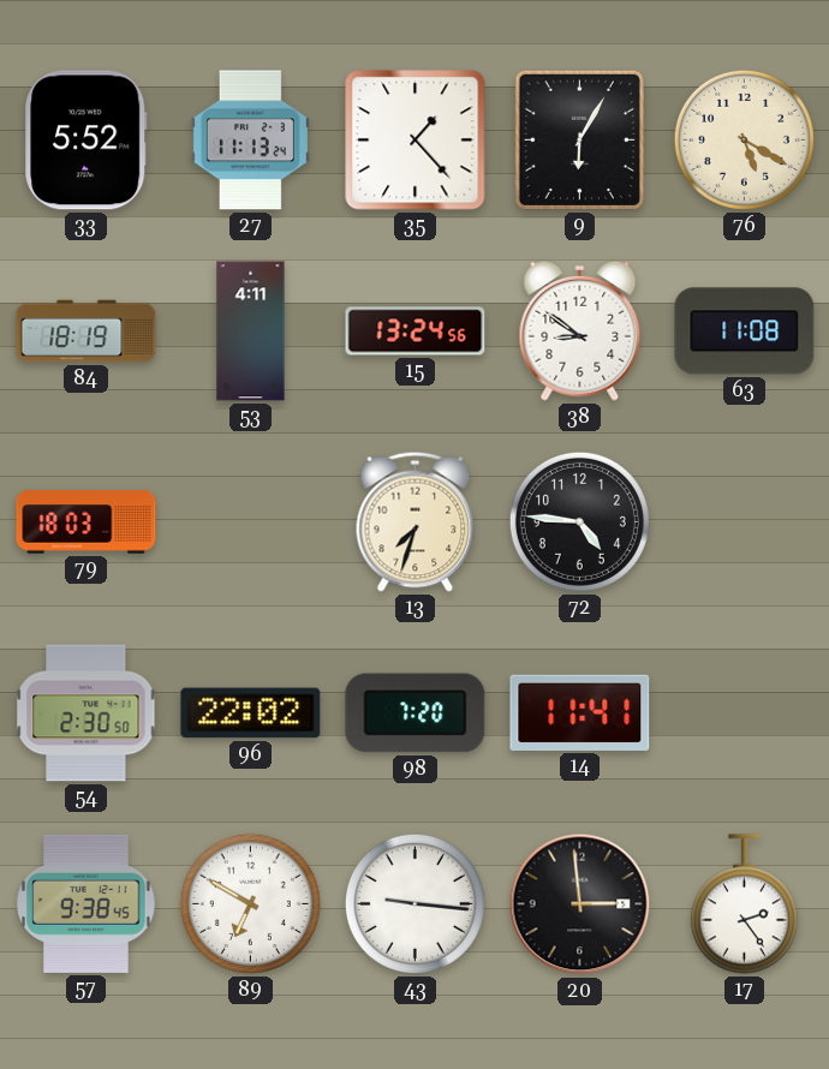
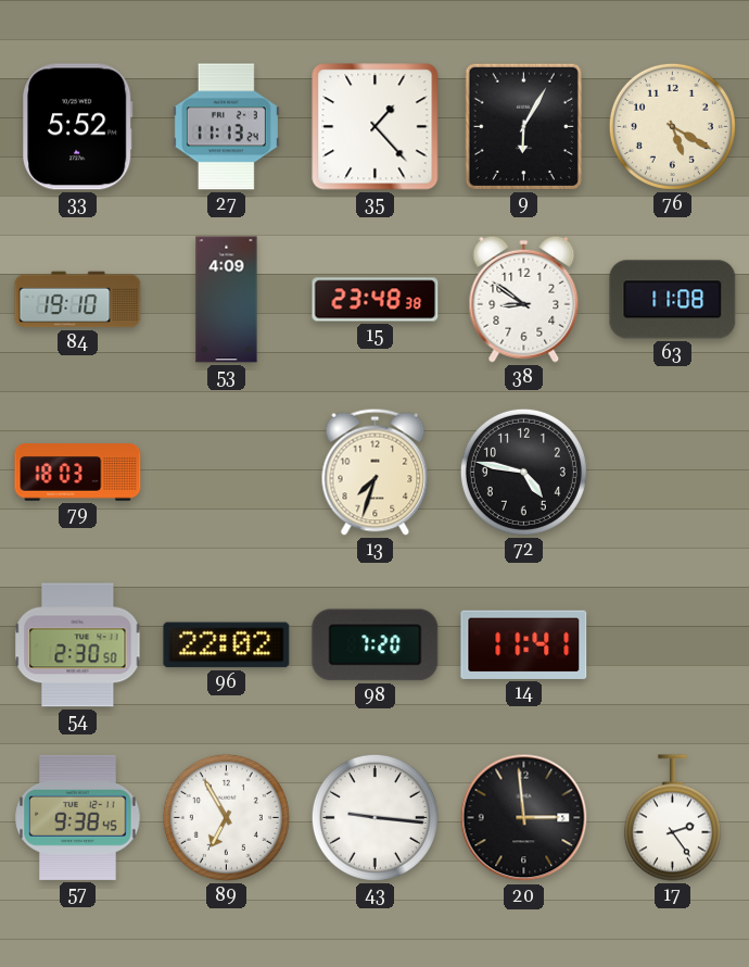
84: 18:19 -> 19:10 (78, 300)
53: 4:11 -> 4:09 (227, 300)
15: 13:24 -> 23:48 (376, 300)
72: 4:46 -> 4:47 (523, 472)
89: 6:50 -> 6:55 (226, 817)
